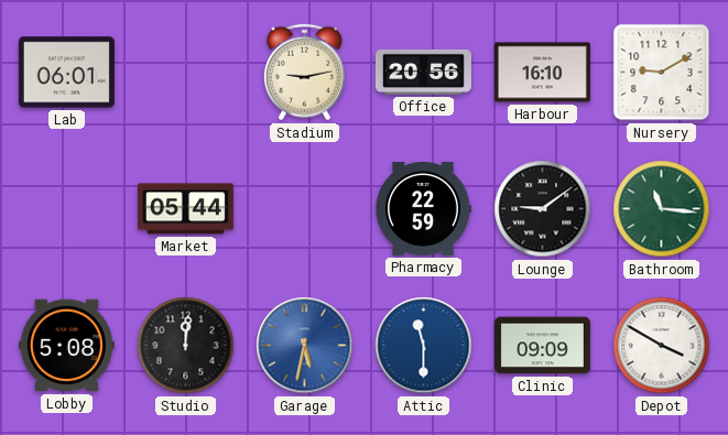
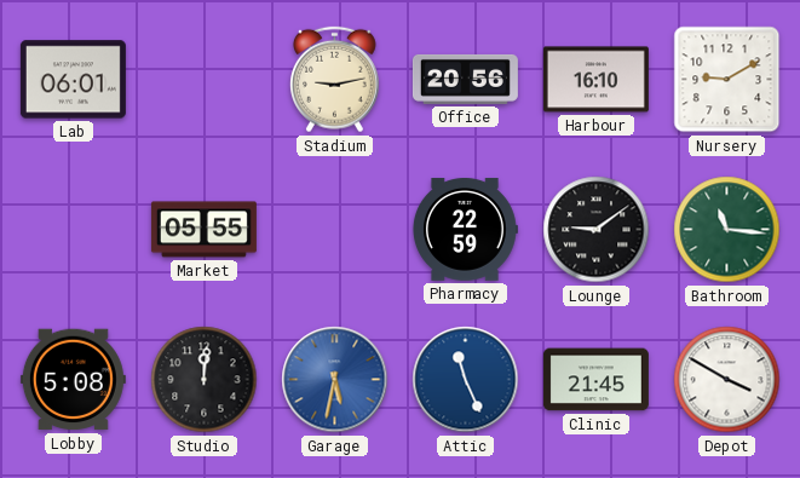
Market: 05:44 -> 05:55 (203, 230)
Attic: 11:30 -> 11:26 (466, 380)
Clinic: 09:09 -> 21:45 (595, 380)
